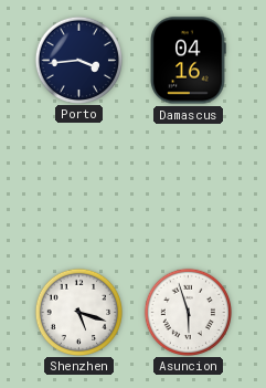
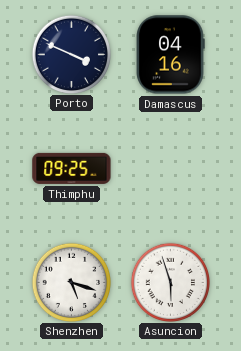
Porto: 3:44 -> 3:49 (71, 54)
Thimphu: none -> 09:25 (72, 168)
